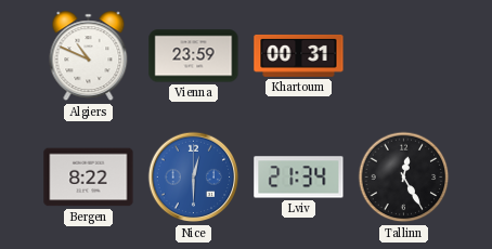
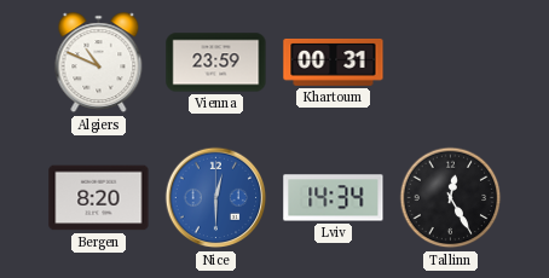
Bergen: 8:22 -> 8:20 (99, 198)
Lviv: 21:34 -> 14:34 (334, 198)
